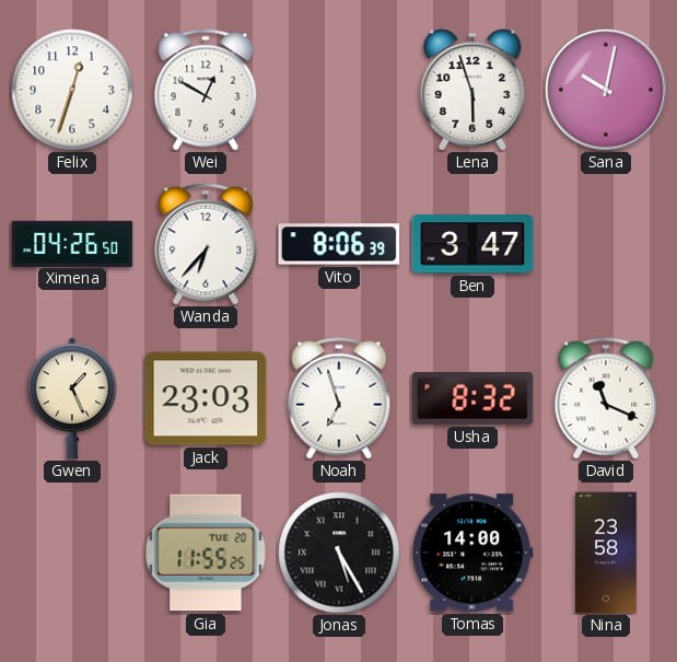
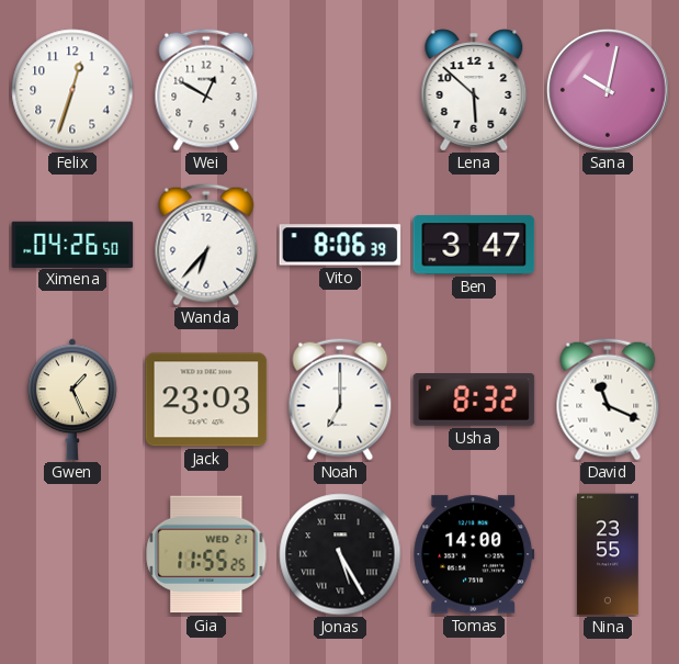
Lena: 5:57 -> 5:52 (474, 90)
Noah: 6:57 -> 7:00 (340, 399)
Gia date: TUE 20 -> WED 21 (206, 554)
Nina: 23:58 -> 23:55 (608, 554)
